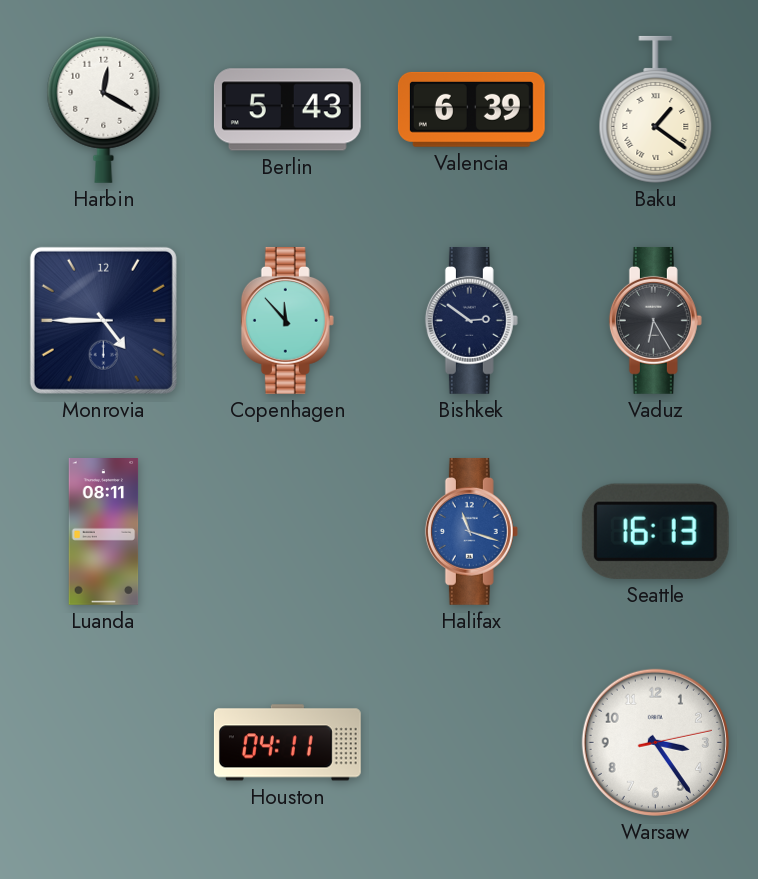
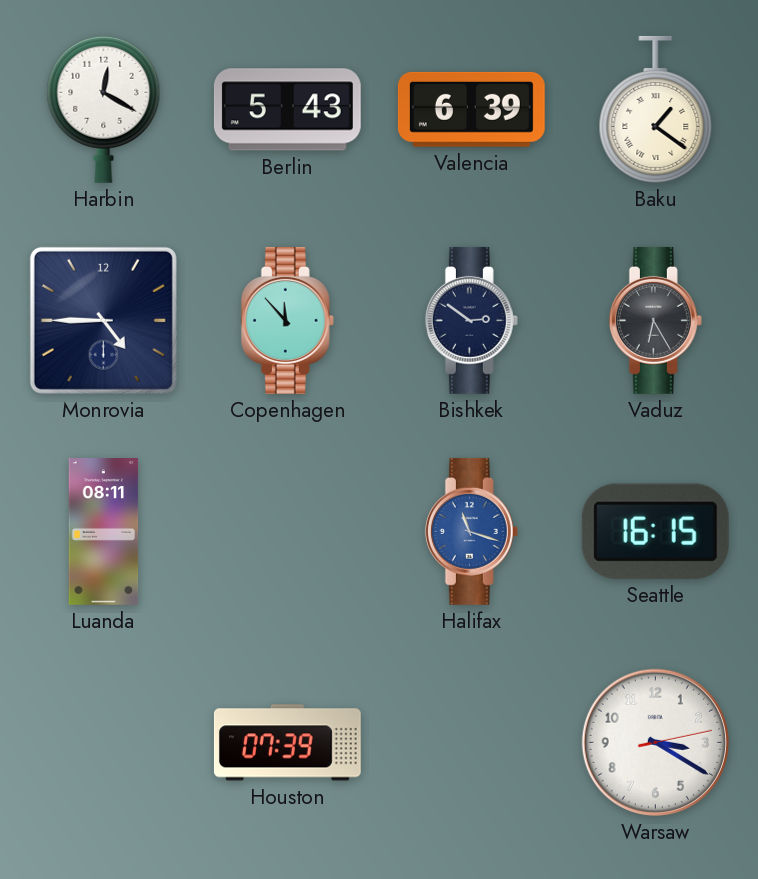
Seattle: 16:13 -> 16:15 (655, 531)
Houston: 04:11 -> 07:39 (287, 743)
Warsaw: 3:24 -> 3:20 (655, 742)
